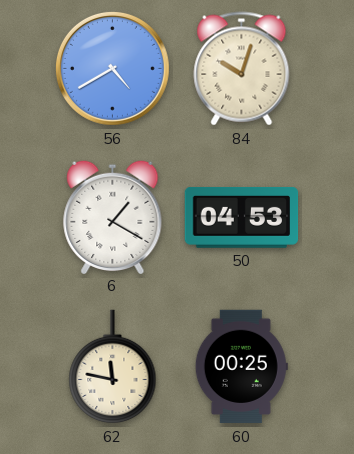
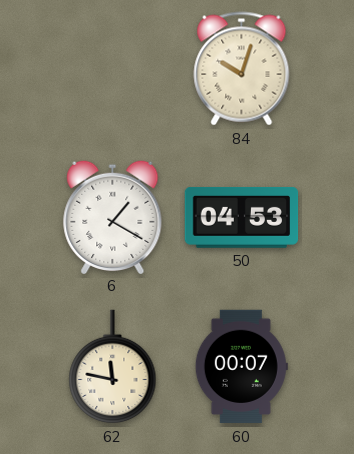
56: 4:40 -> none (112, 68)
60: 00:25 -> 00:07 (241, 367)
